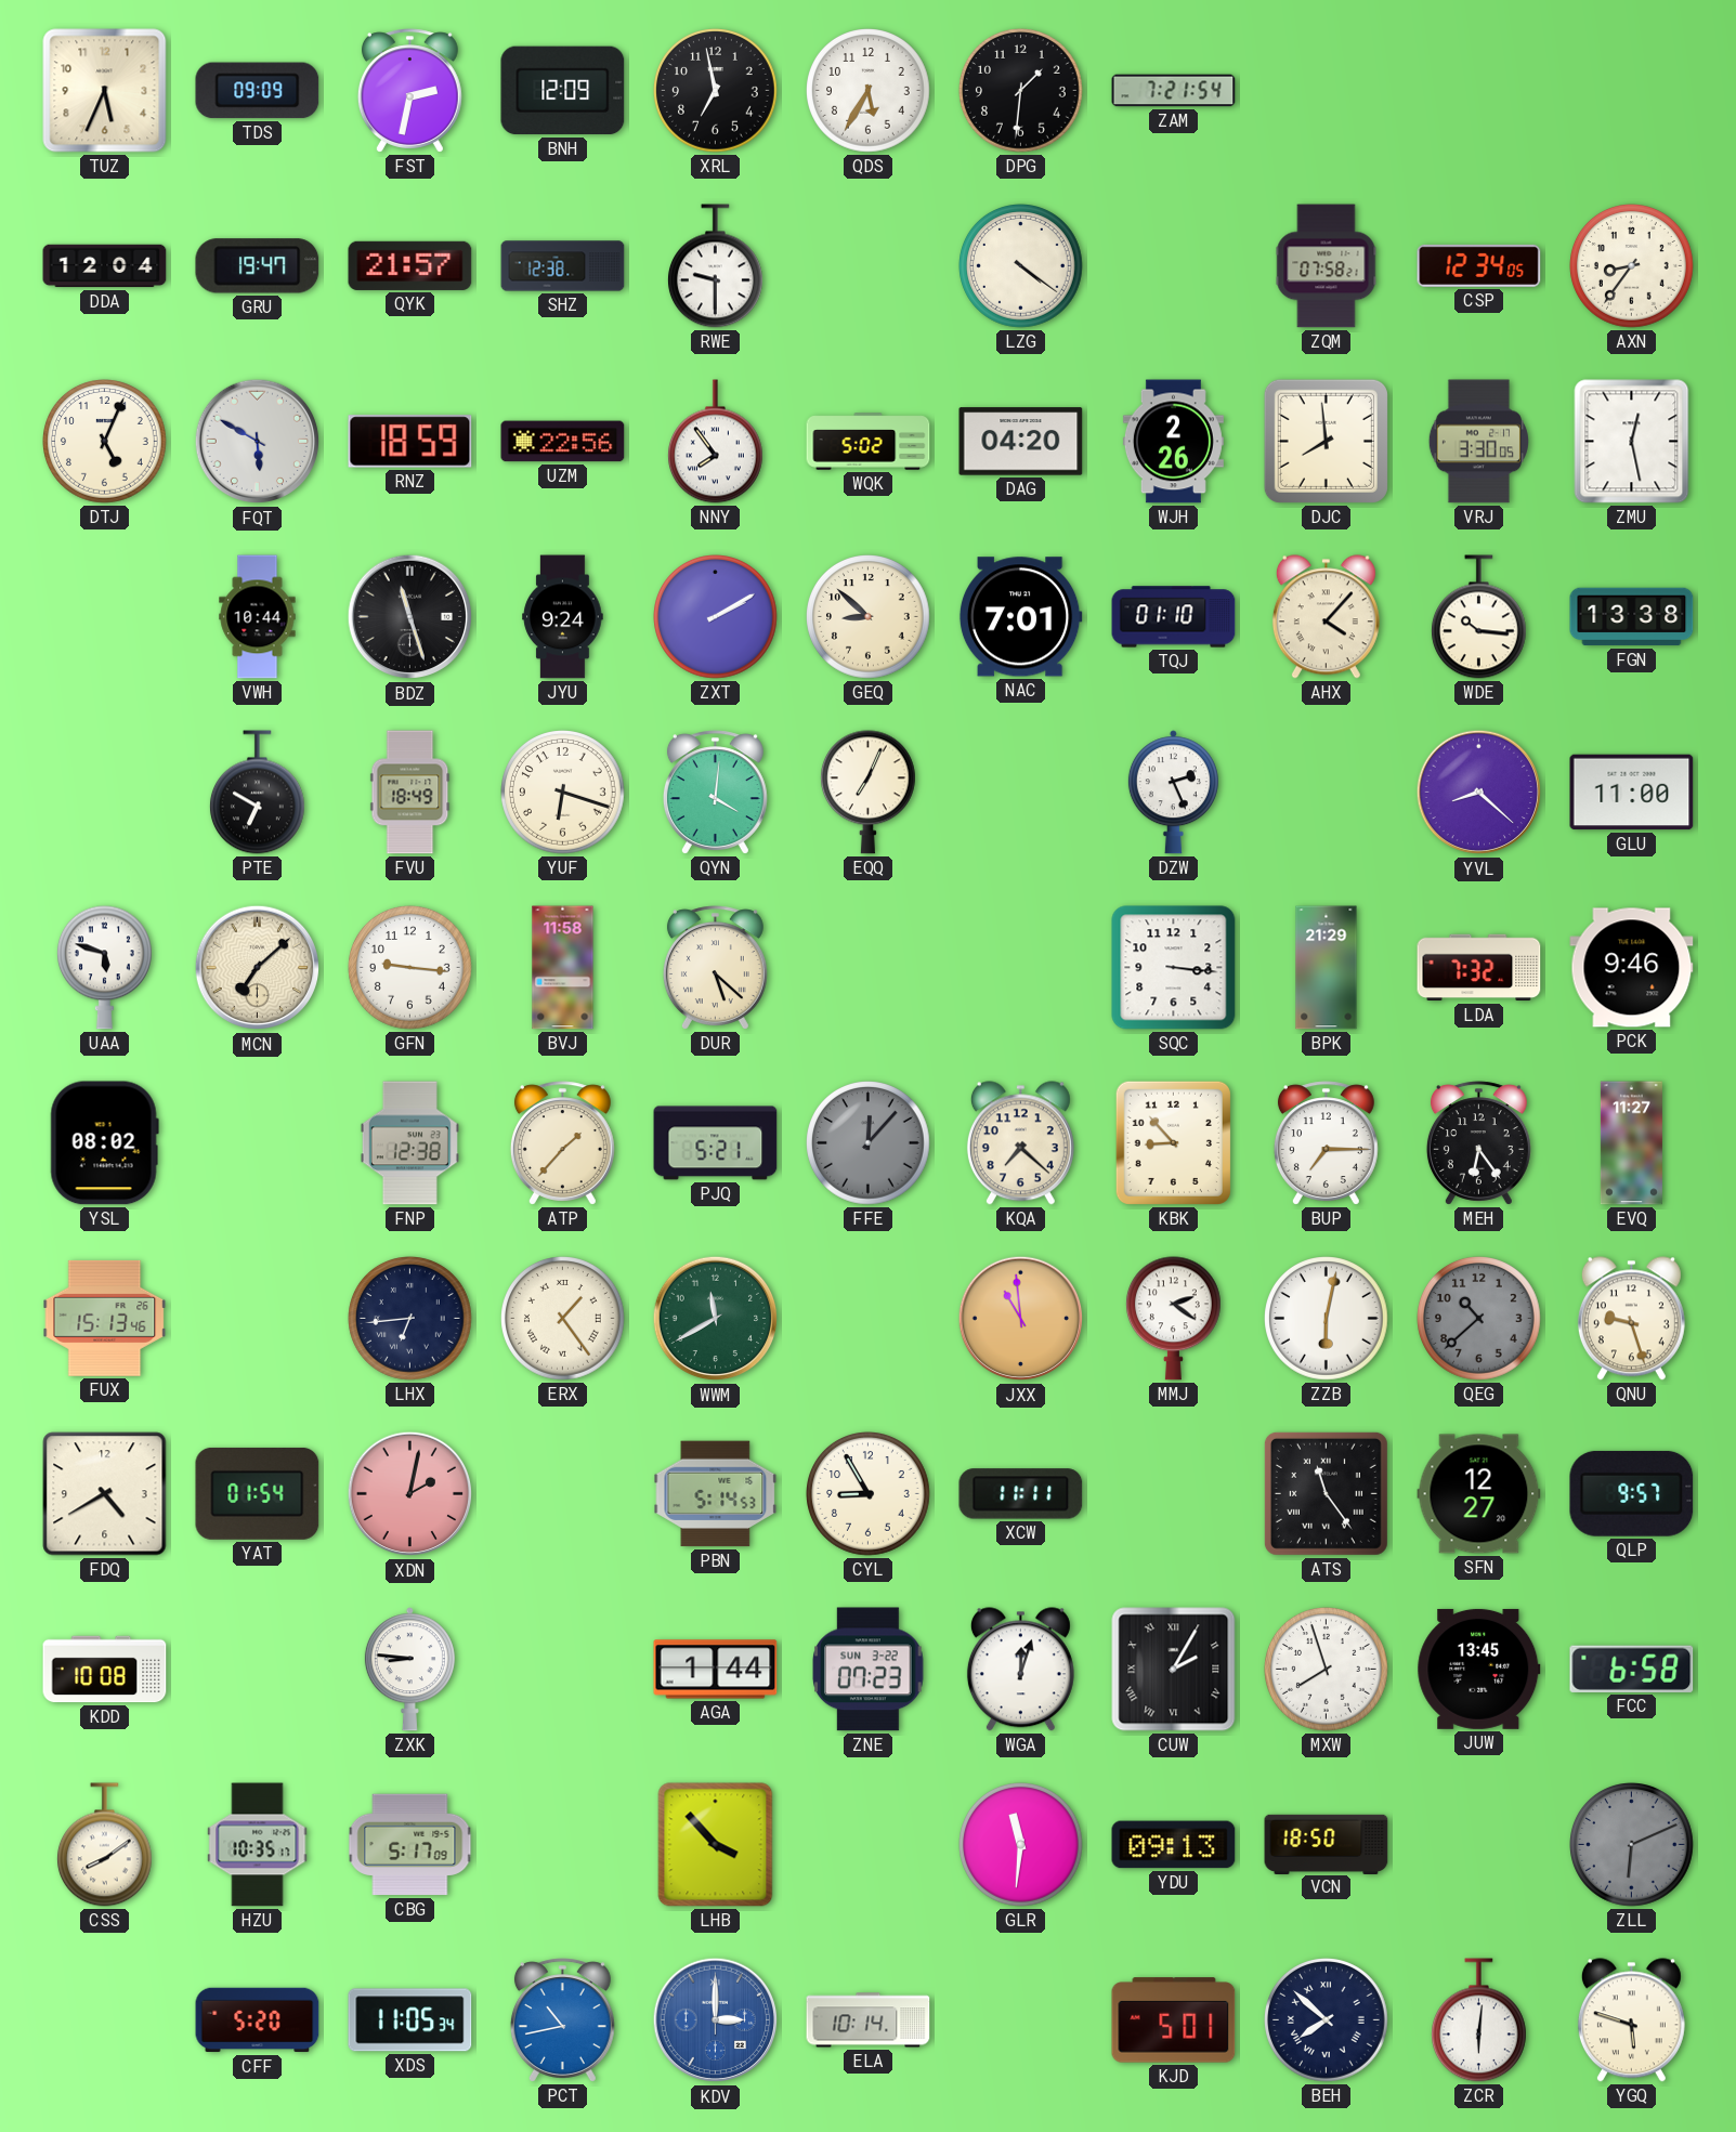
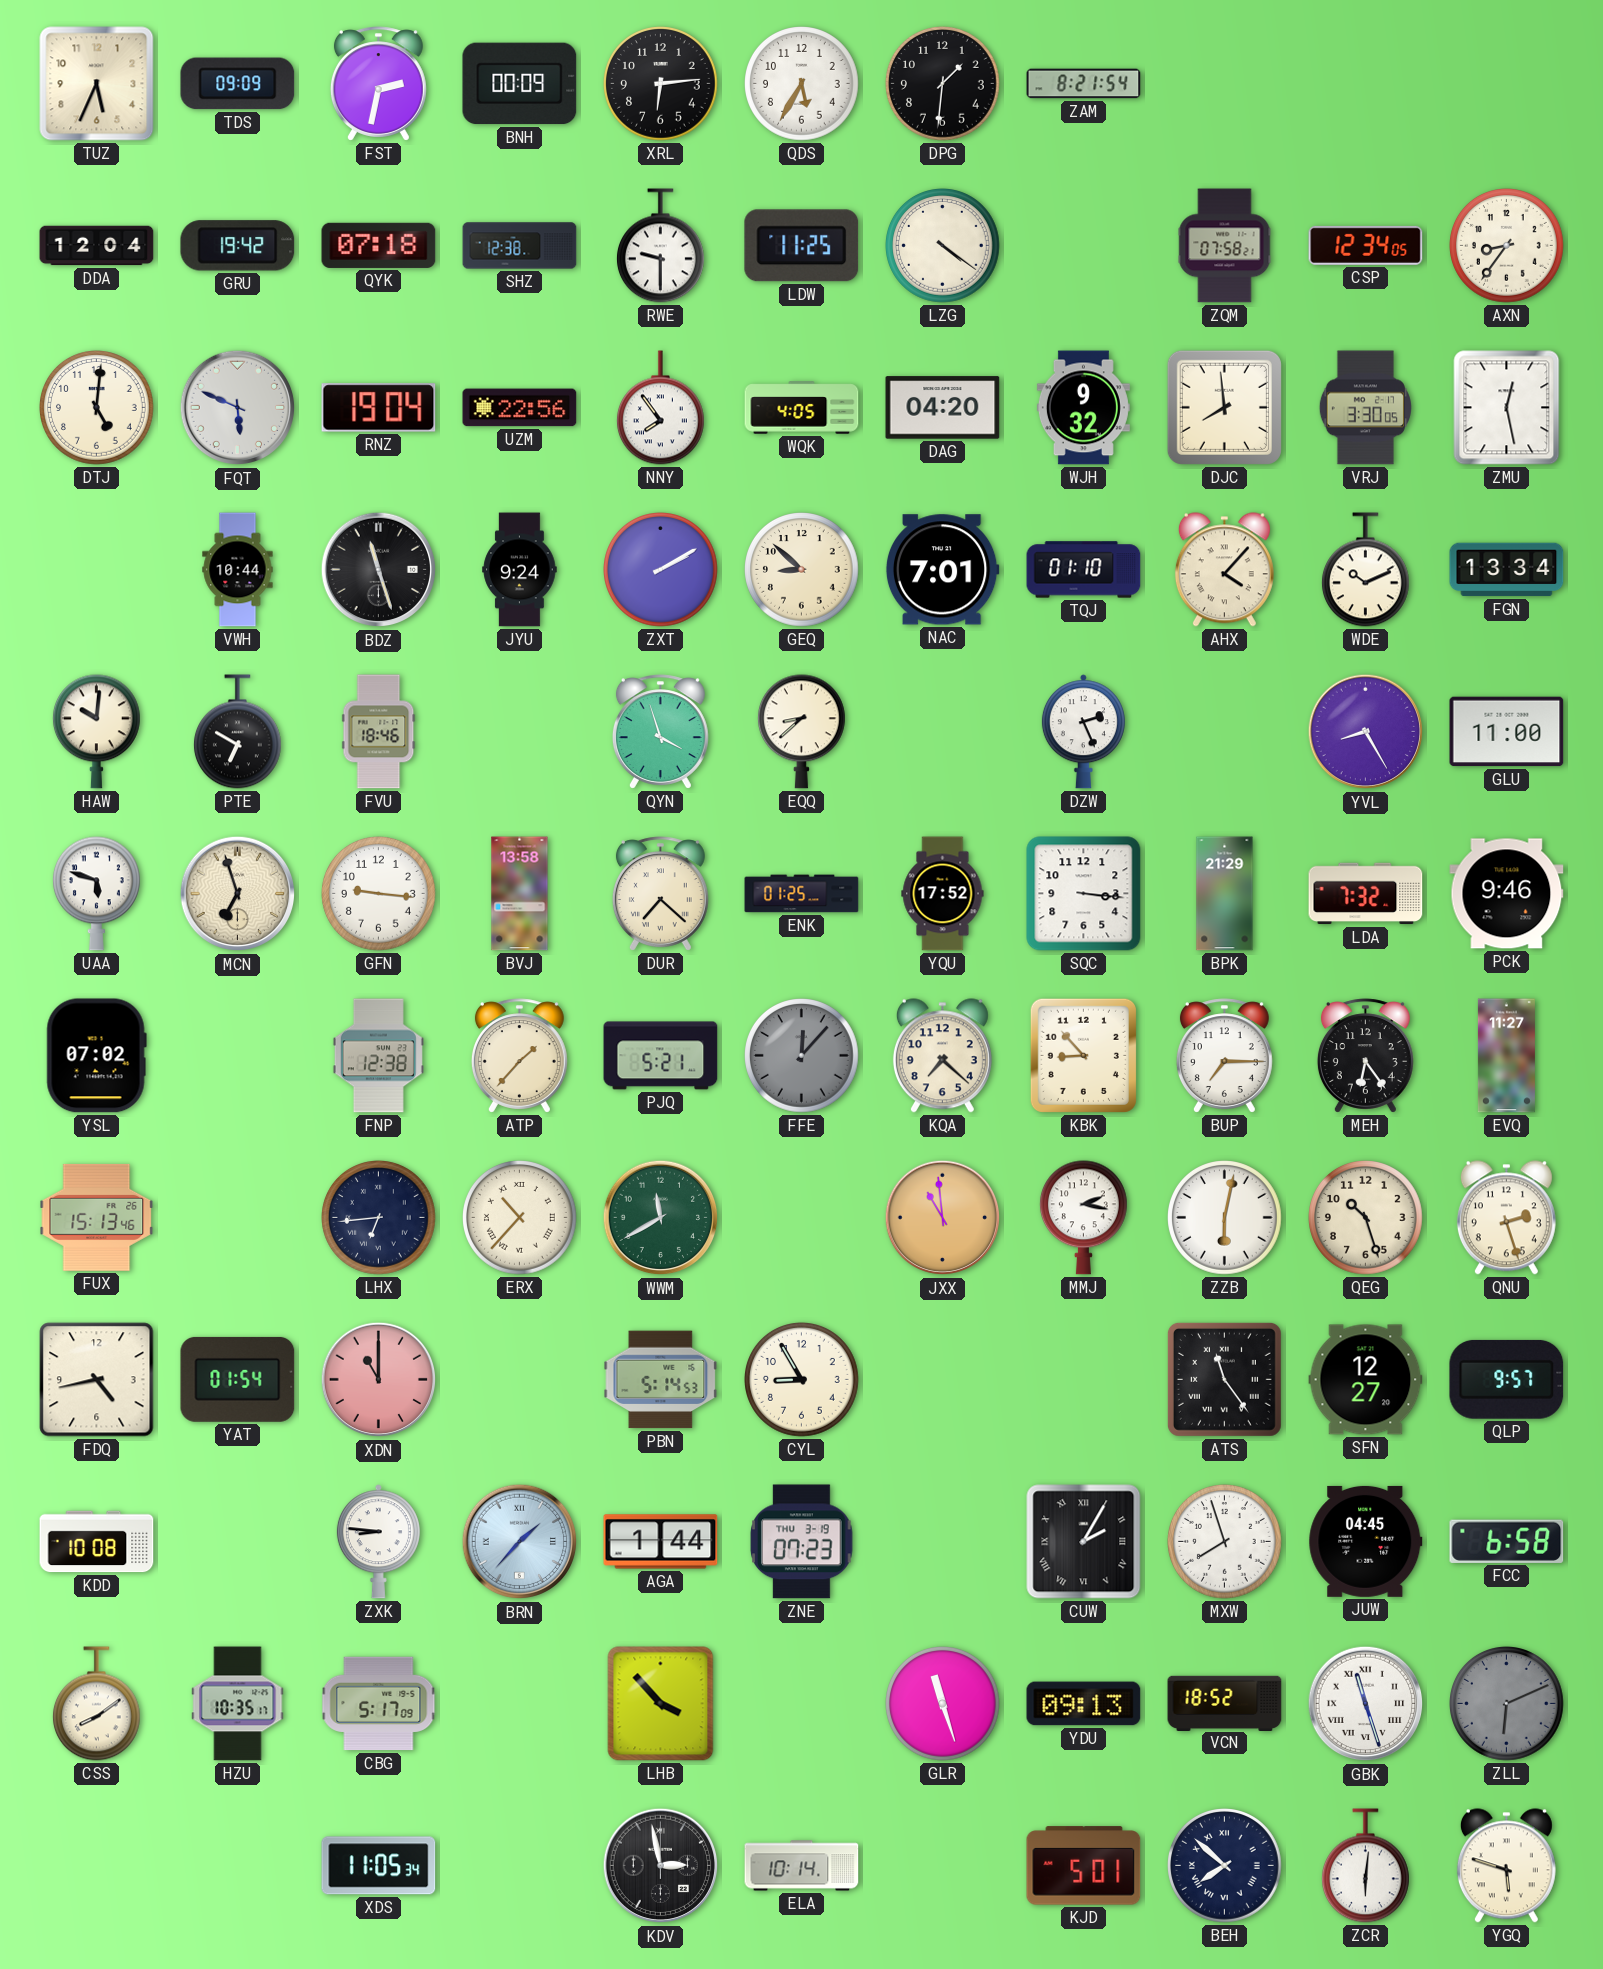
BNH: 12:09 -> 00:09 (520, 84)
XRL: 6:58 -> 6:14 (661, 84)
ZAM: 7:21 -> 8:21 (1084, 84)
GRU: 19:47 -> 19:42 (238, 246)
QYK: 21:57 -> 07:18 (379, 245)
LDW: none -> 11:25 (802, 246)
DTJ: 5:04 -> 5:01 (97, 408)
FQT: 5:50 -> 5:49 (238, 408)
RNZ: 18:59 -> 19:04 (379, 408)
WQK: 5:02 -> 4:05 (802, 408)
WJH: 2:26 -> 9:32 (1083, 408)
WDE: 10:16 -> 10:11 (1365, 570)
FGN: 13:38 -> 13:34 (1507, 570)
HAW: none -> 10:01 (96, 732)
FVU: 18:49 -> 18:46 (379, 732)
YUF: 6:18 -> none (563, 793)
QYN: 4:01 -> 3:57 (660, 732)
EQQ: 7:04 -> 8:38 (801, 732)
YVL: 8:22 -> 8:25 (1366, 732)
MCN: 7:08 -> 6:57 (238, 894)
BVJ: 11:58 -> 13:58 (520, 894)
DUR: 5:22 -> 7:22 (660, 894)
ENK: none -> 01:25 (802, 894)
YQU: none -> 17:52 (943, 894)
YSL: 08:02 -> 07:02 (96, 1056)
ERX: 1:24 -> 10:37 (520, 1218)
MMJ: 2:21 -> 2:17 (1083, 1218)
QEG: 10:38 -> 10:27 (1366, 1218)
QEG dial: grey -> cream (1366, 1218)
QNU: 9:27 -> 2:27 (1506, 1218)
FDQ: 4:40 -> 4:43 (97, 1380)
XDN: 2:02 -> 11:00 (379, 1380)
XCW: 11:11 -> none (1021, 1494)
BRN: none -> 1:37 (520, 1542)
ZNE date: SUN 3-22 -> THU 3-19 (802, 1542)
WGA: 12:03 -> none (1020, 1670)
JUW: 13:45 -> 04:45 (1366, 1541)
GLR: 11:31 -> 11:27 (943, 1704)
VCN: 18:50 -> 18:52 (1225, 1703)
GBK: none -> 11:27 (1366, 1704)
CFF: 5:20 -> none (258, 2020)
PCT: 10:43 -> none (562, 2020)
KDV: 3:00 -> 2:58 (661, 1866)
KDV dial: blue -> black (661, 1866)
